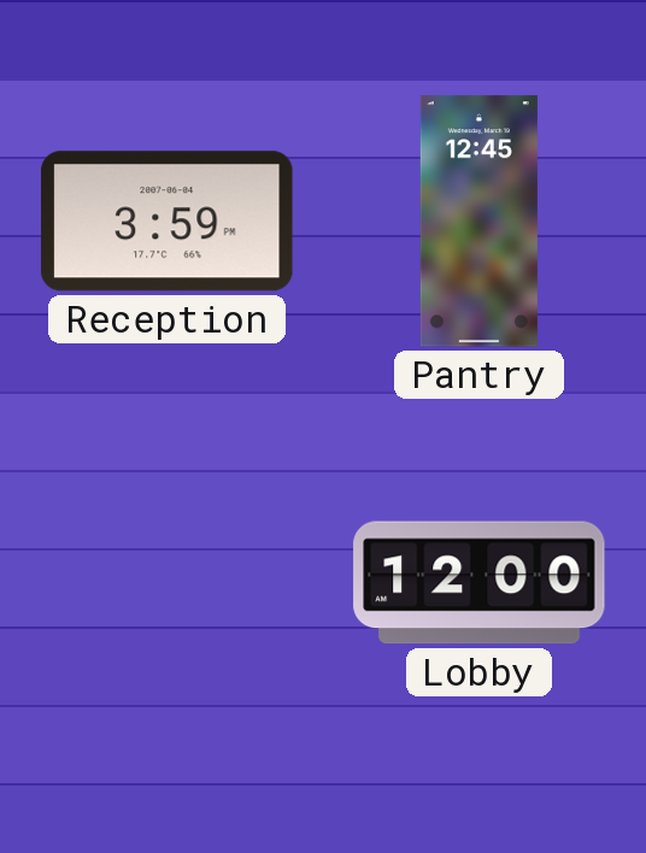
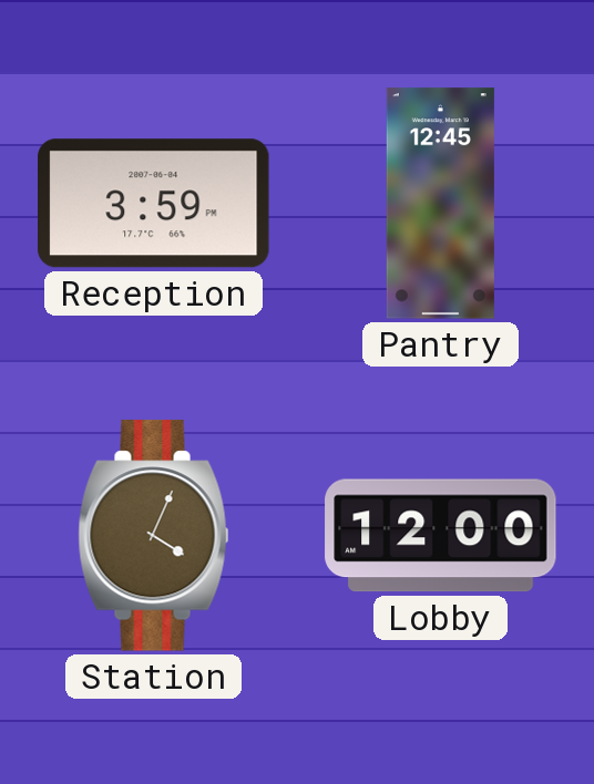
Station: none -> 4:04 (154, 536)
